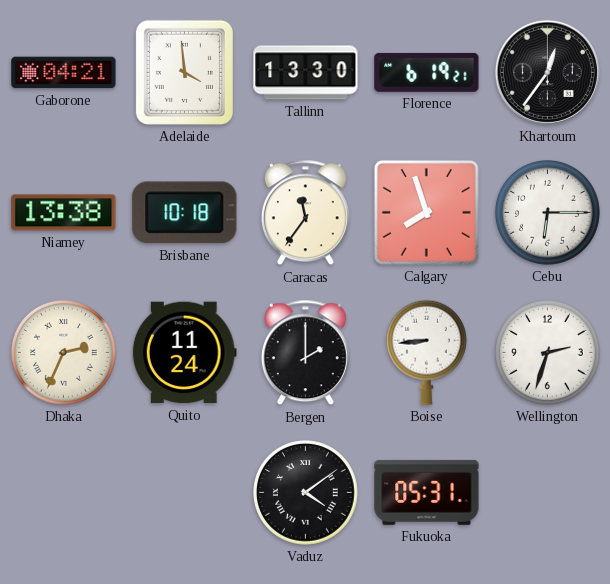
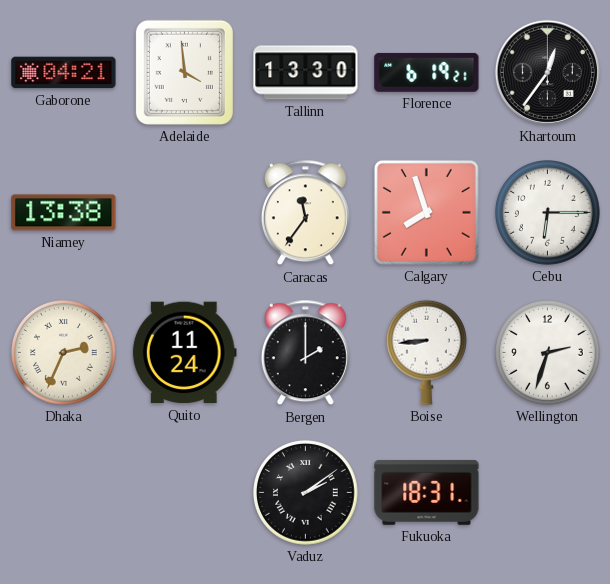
Brisbane: 10:18 -> none (185, 213)
Vaduz: 4:09 -> 2:09 (306, 493)
Fukuoka: 05:31 -> 18:31 (427, 493)
